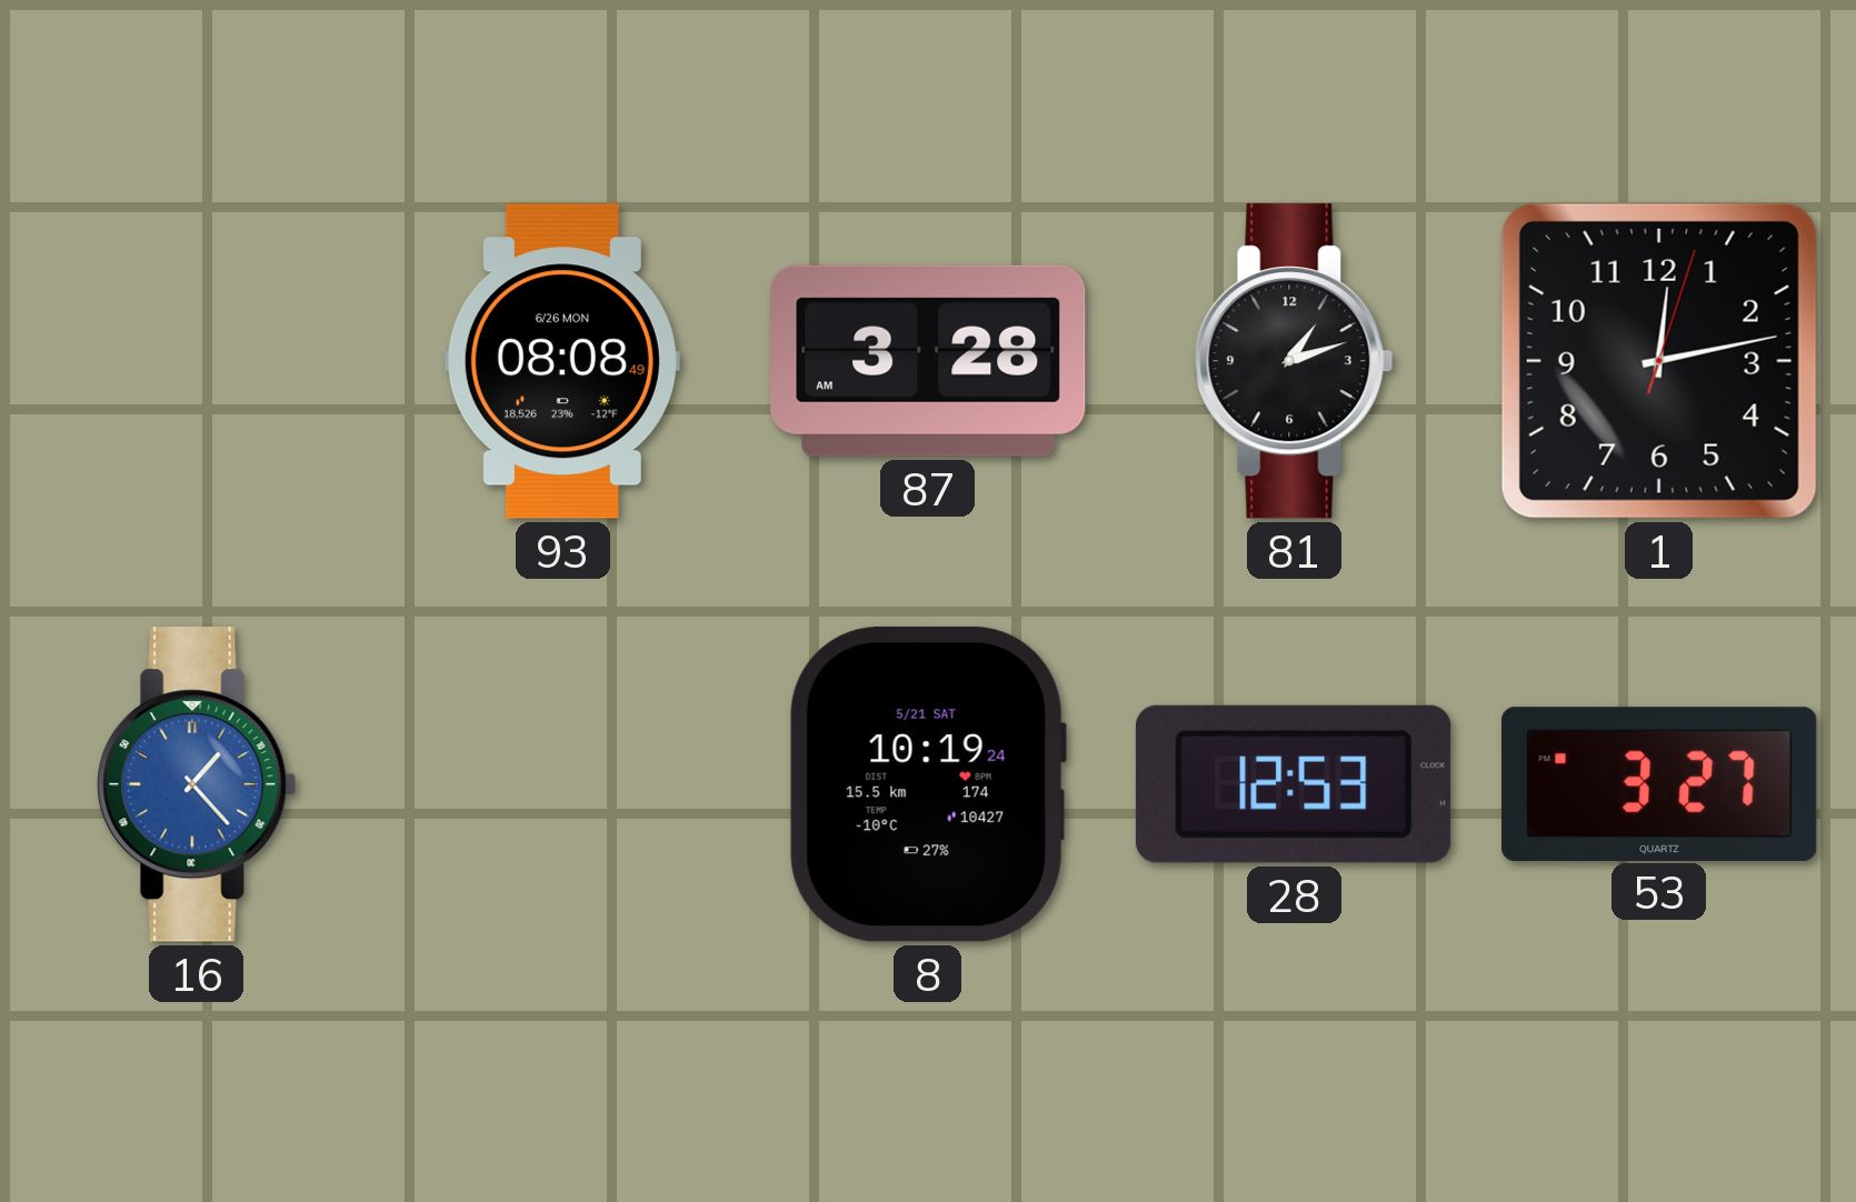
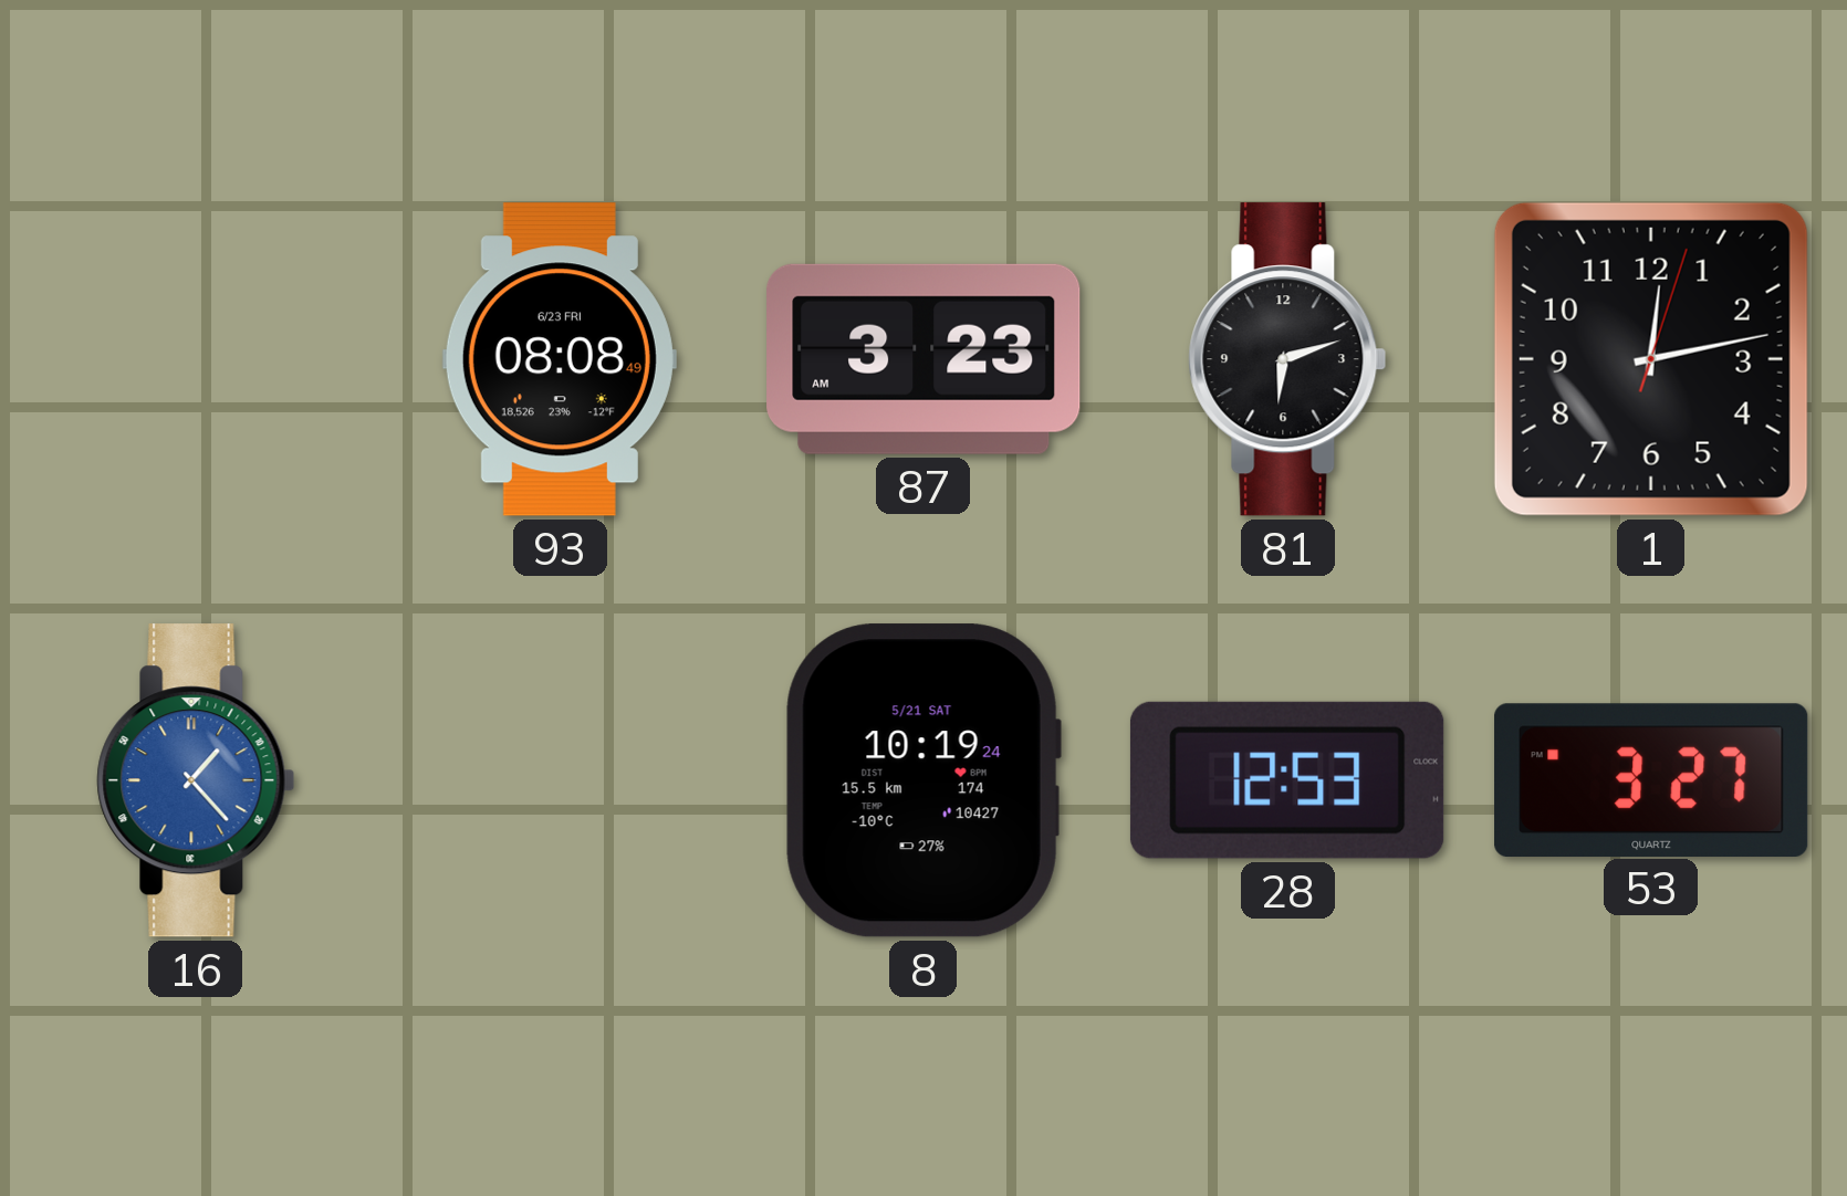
93 date: 6/26 MON -> 6/23 FRI (560, 359)
87: 3:28 -> 3:23 (923, 359)
81: 1:12 -> 6:12 (1287, 359)
